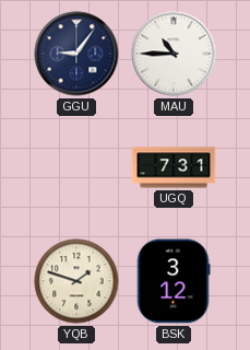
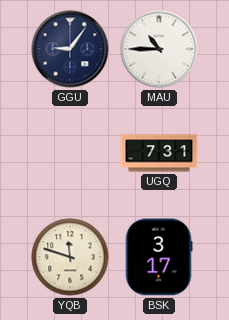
YQB: 1:48 -> 11:48 (70, 257)
BSK: 3:12 -> 3:17 (159, 257)
